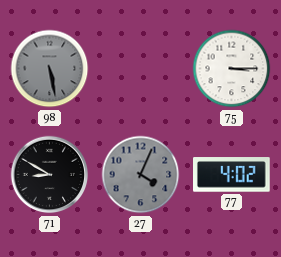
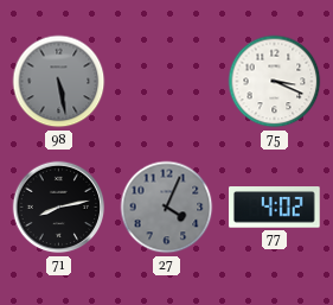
75: 3:15 -> 3:19 (275, 82)
71: 8:50 -> 8:13 (59, 208)
